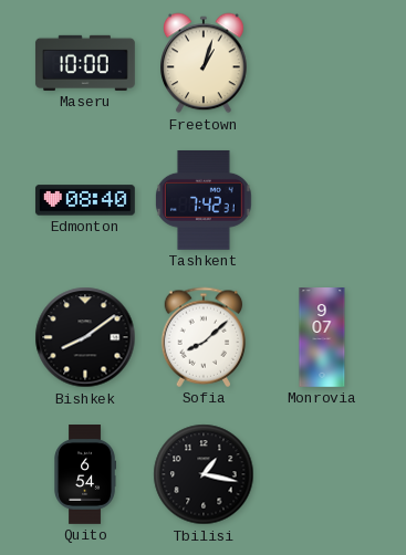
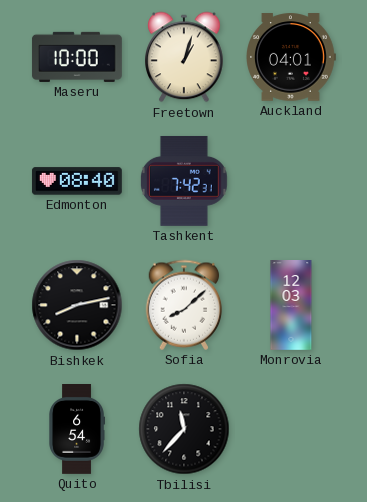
Auckland: none -> 04:01 (291, 57)
Bishkek: 8:09 -> 8:13 (77, 305)
Monrovia: 9:07 -> 12:03 (291, 306)
Tbilisi: 1:17 -> 11:37 (184, 429)
